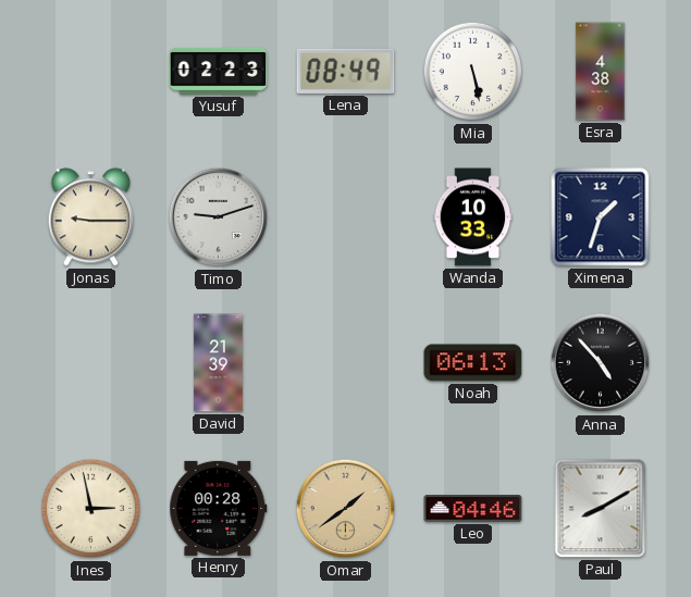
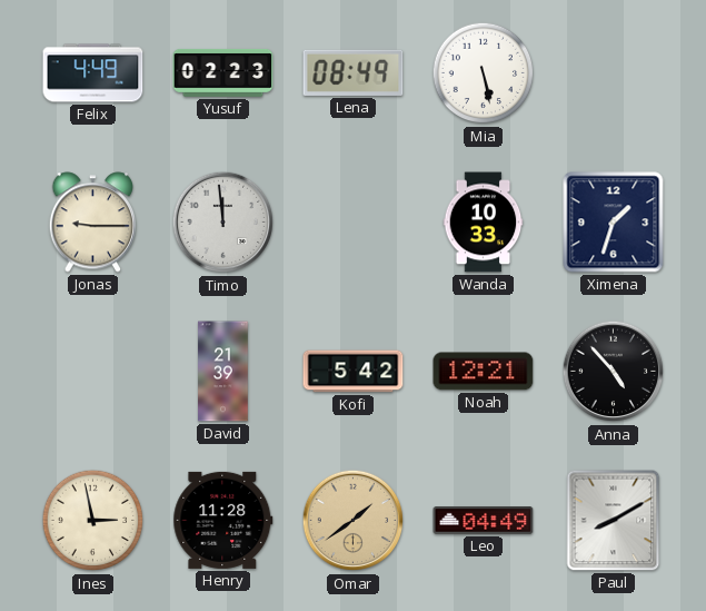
Felix: none -> 4:49 (93, 73)
Esra: 4:38 -> none (601, 72)
Timo: 9:12 -> 11:59 (223, 223)
Kofi: none -> 5:42 (354, 372)
Noah: 06:13 -> 12:21 (484, 372)
Henry: 00:28 -> 11:28 (223, 520)
Leo: 04:46 -> 04:49 (484, 521)
